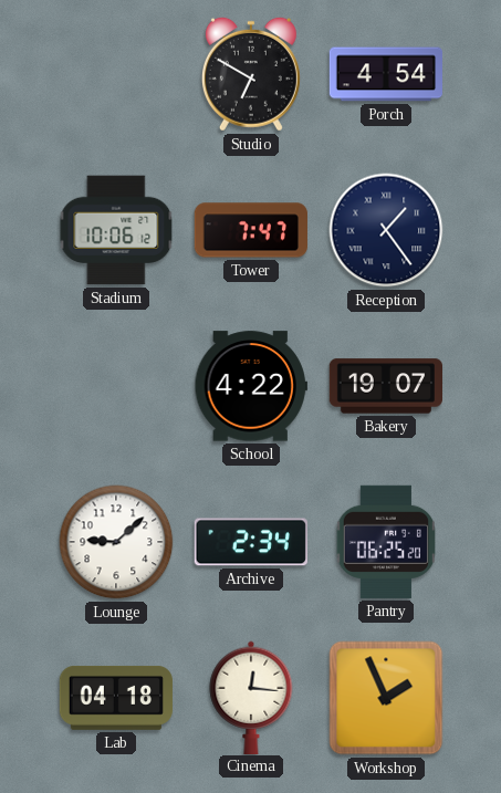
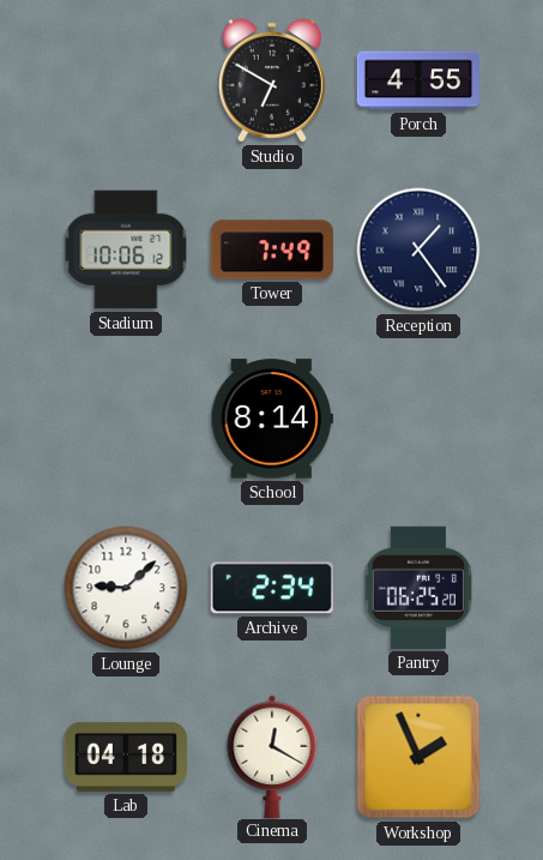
Porch: 4:54 -> 4:55 (417, 80)
Tower: 7:47 -> 7:49 (272, 249)
School: 4:22 -> 8:14 (272, 419)
Bakery: 19:07 -> none (385, 386)
Cinema: 12:16 -> 12:20 (272, 756)
